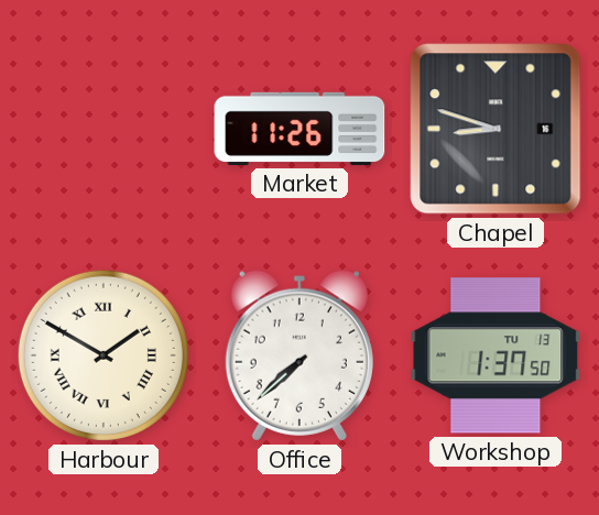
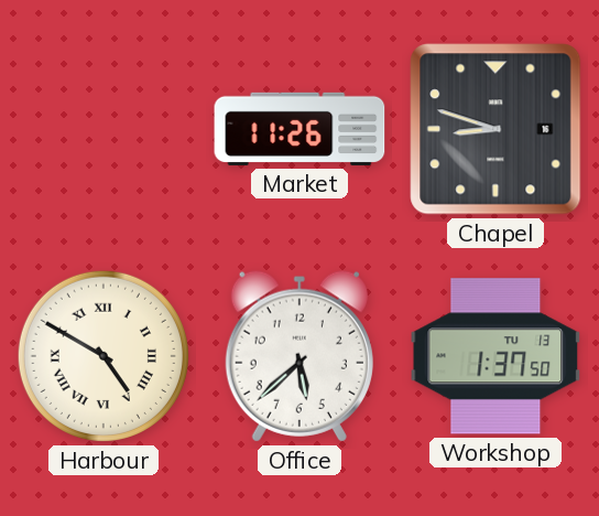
Harbour: 1:50 -> 4:50 (104, 356)
Office: 7:38 -> 5:38 (299, 356)
